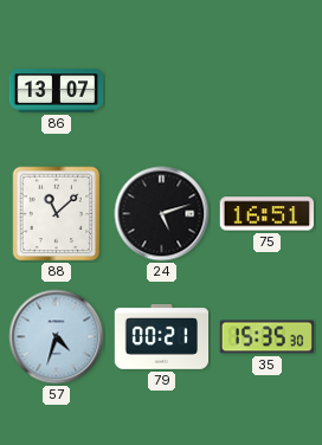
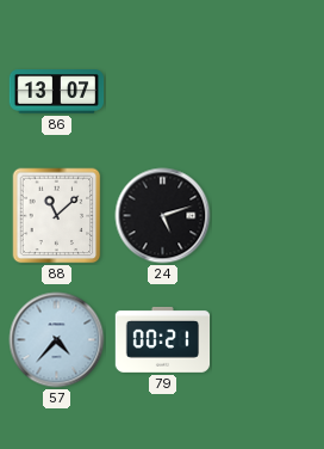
75: 16:51 -> none (266, 214)
57: 4:33 -> 4:37 (57, 340)
35: 15:35 -> none (268, 337)
